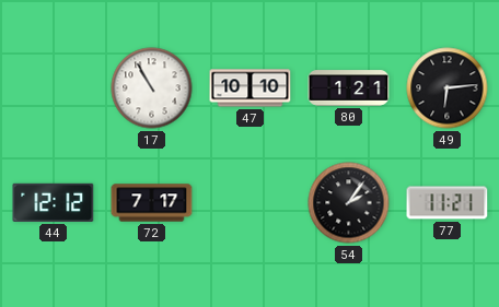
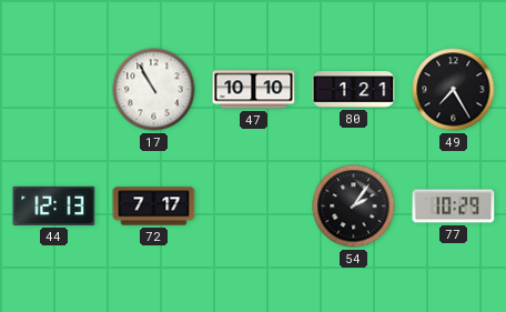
49: 6:14 -> 7:25 (454, 90)
44: 12:12 -> 12:13 (54, 205)
77: 11:21 -> 10:29 (454, 207)
